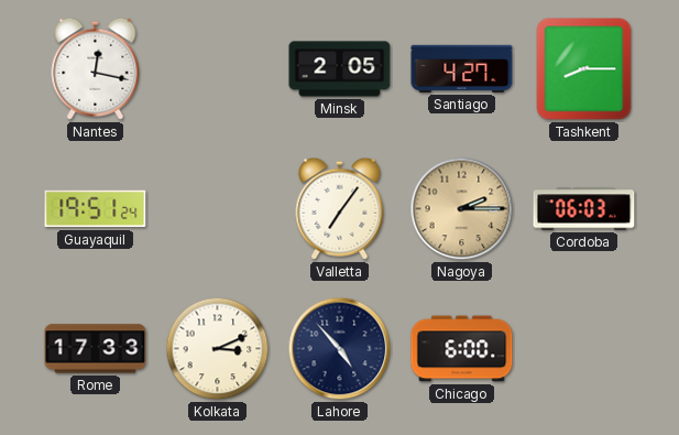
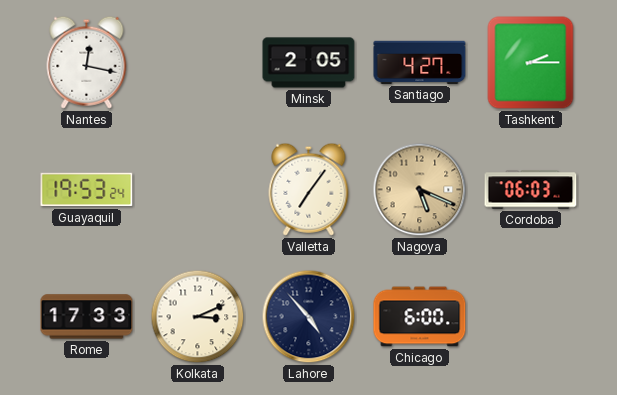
Tashkent: 8:15 -> 2:15 (531, 63)
Guayaquil: 19:51 -> 19:53 (87, 190)
Nagoya: 2:15 -> 5:19 (420, 190)
